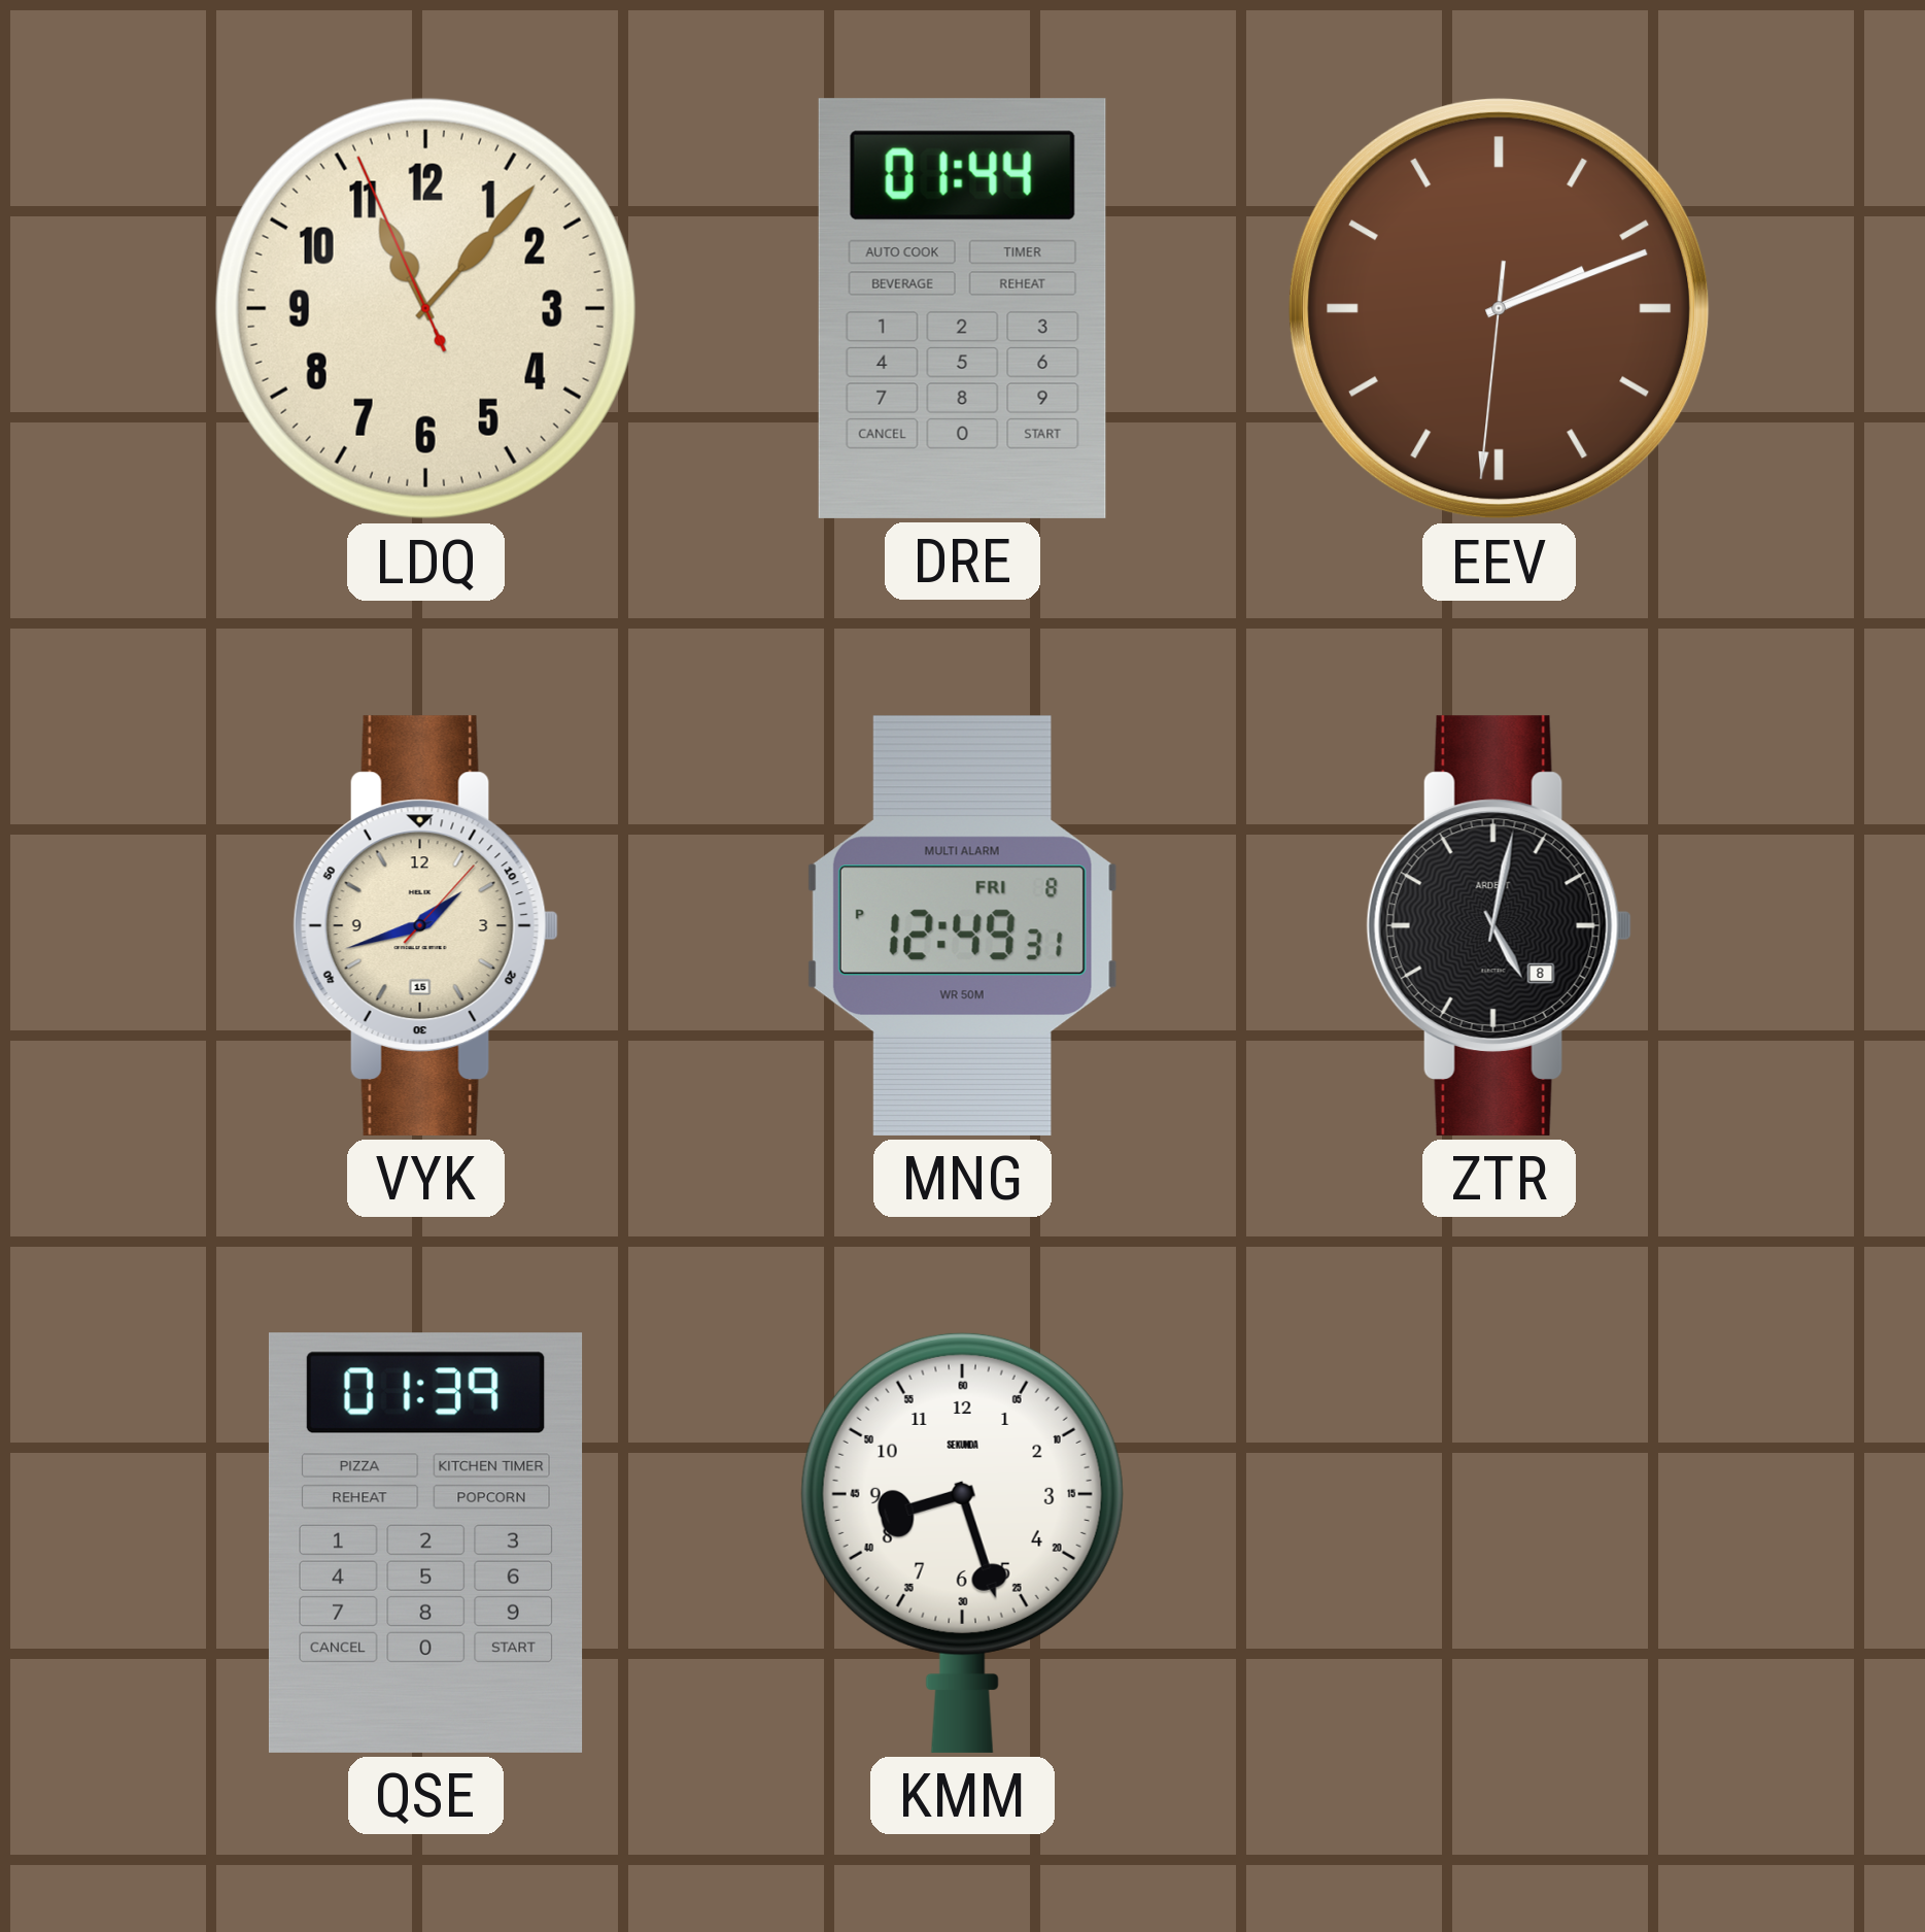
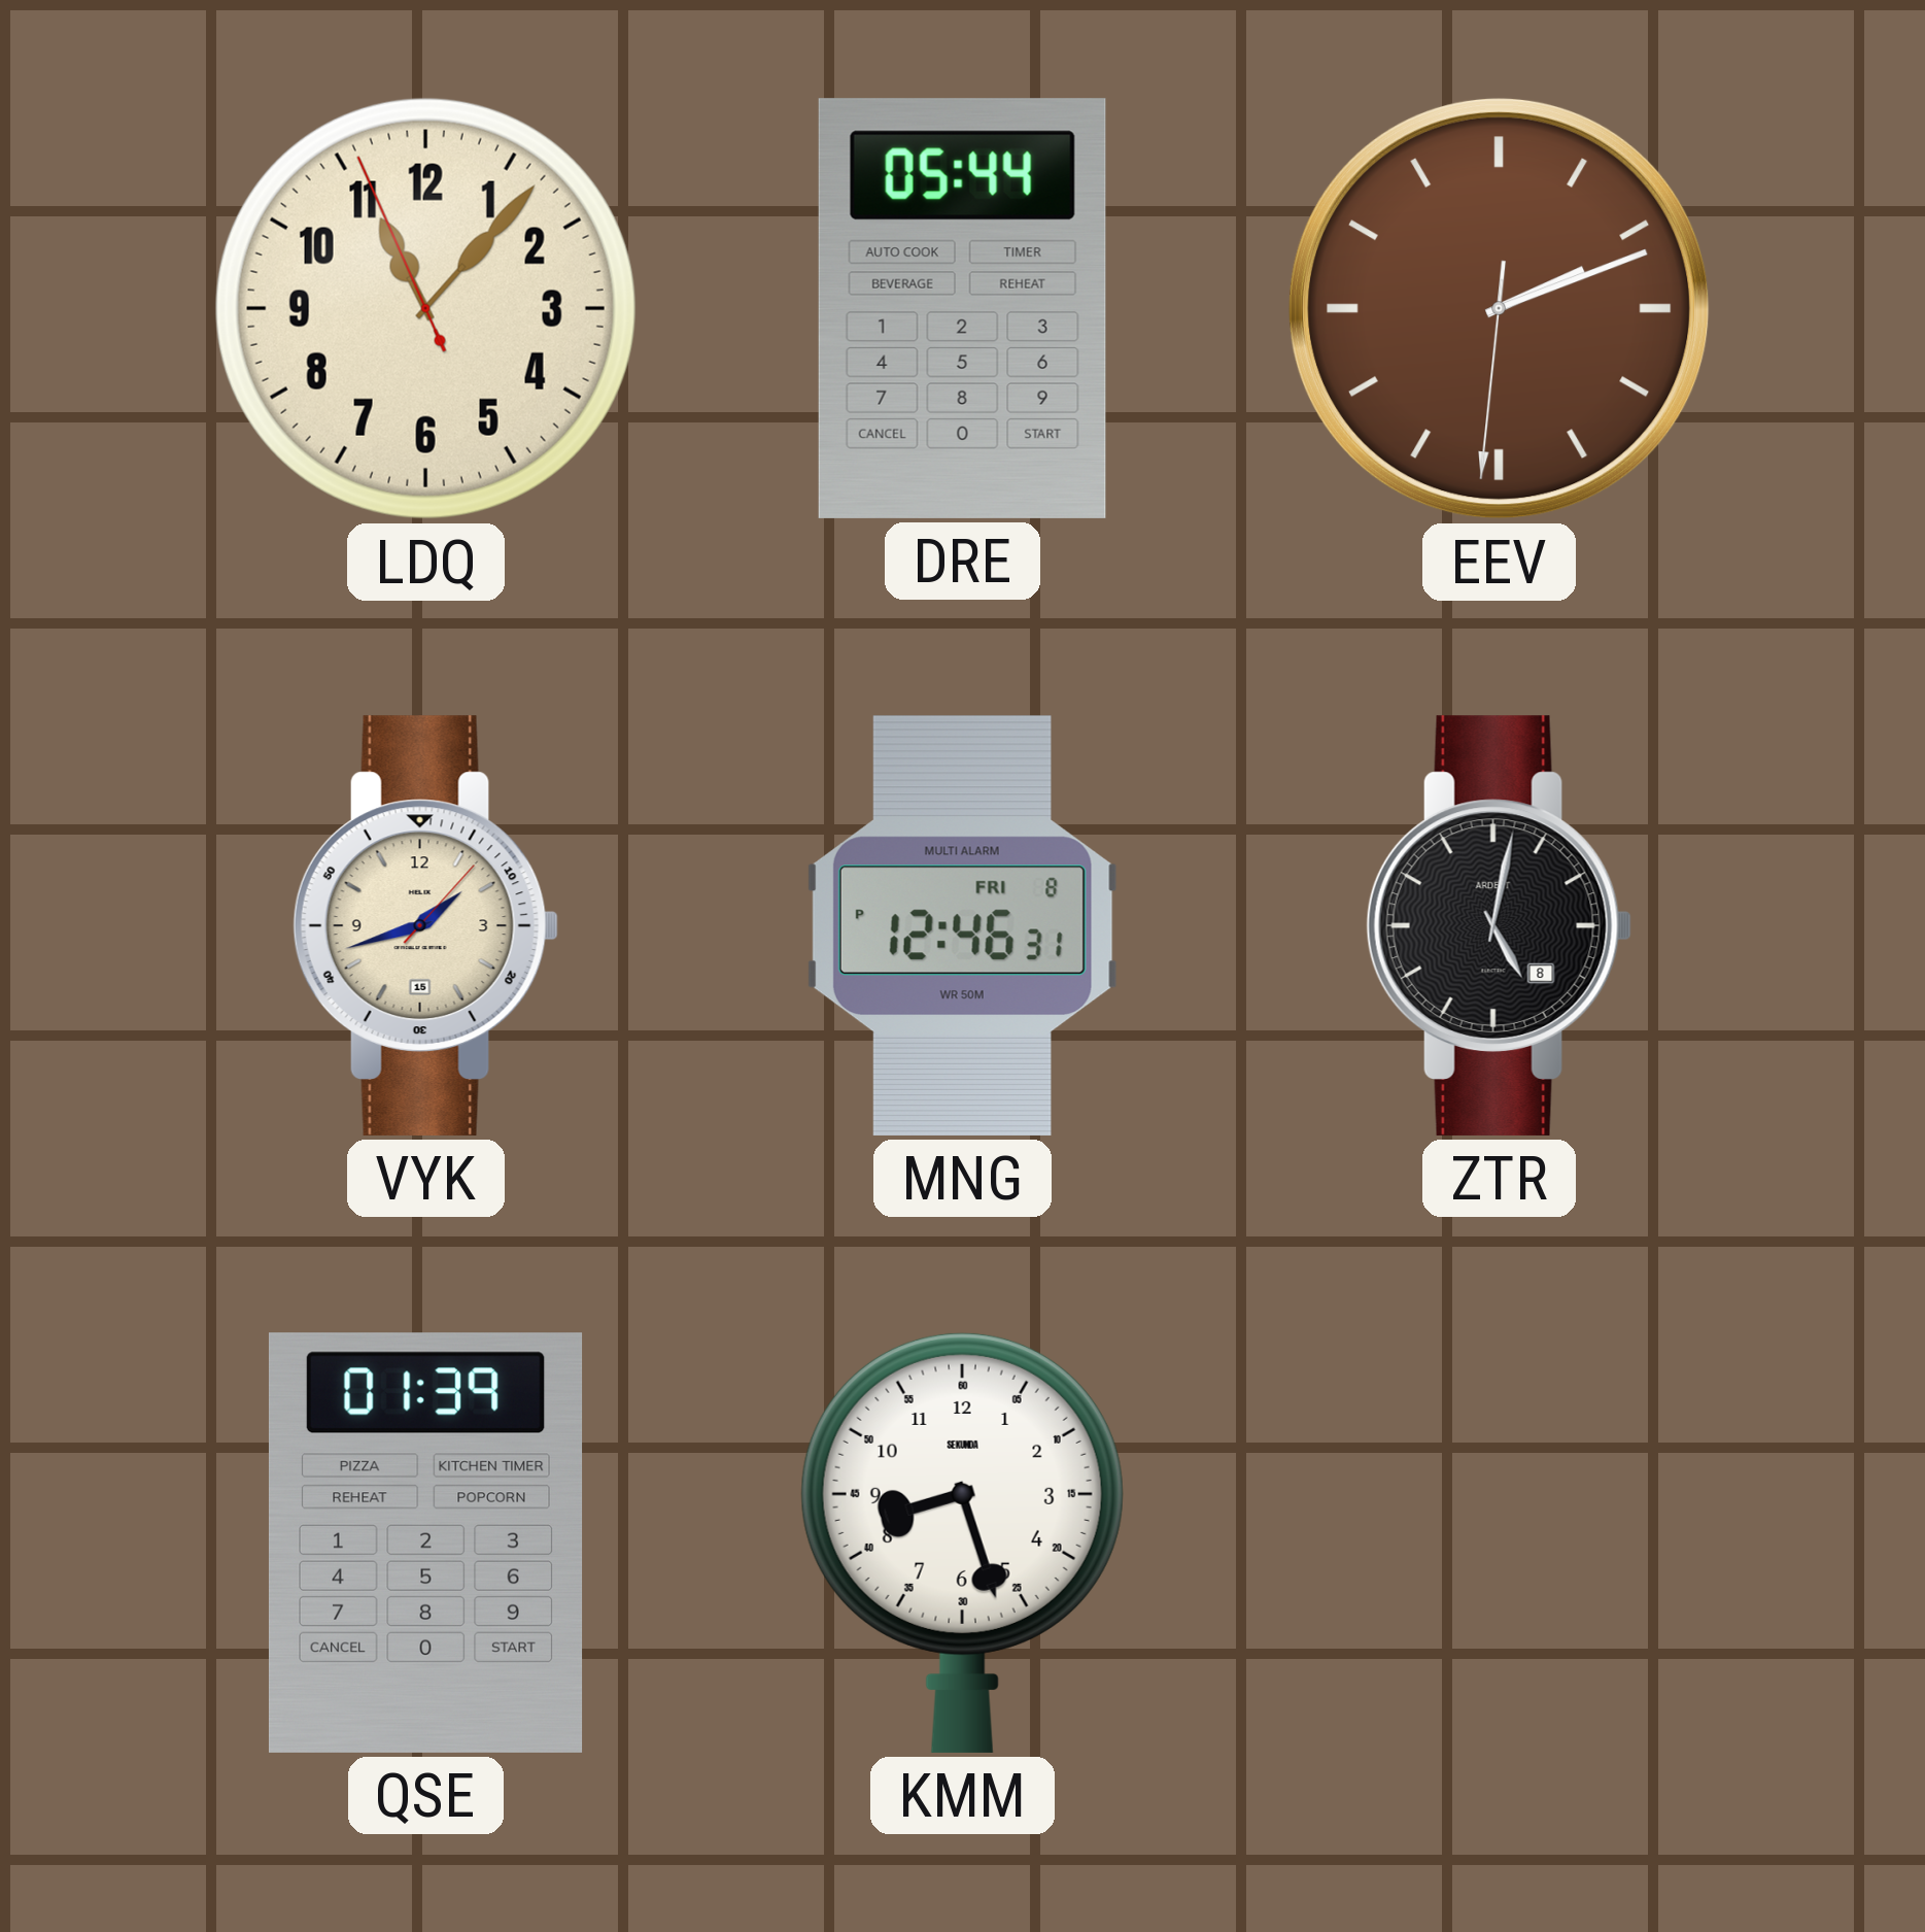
DRE: 01:44 -> 05:44 (962, 308)
MNG: 12:49 -> 12:46 (962, 925)
